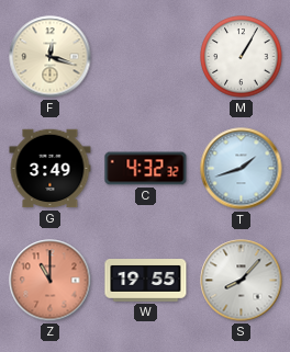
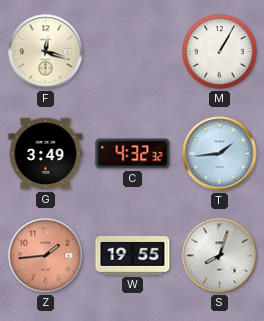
T: 1:42 -> 1:44 (220, 154)
Z: 11:00 -> 1:44 (46, 256)
S: 8:07 -> 8:03 (220, 256)
